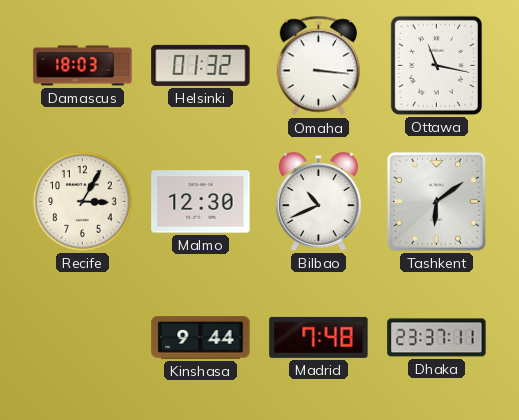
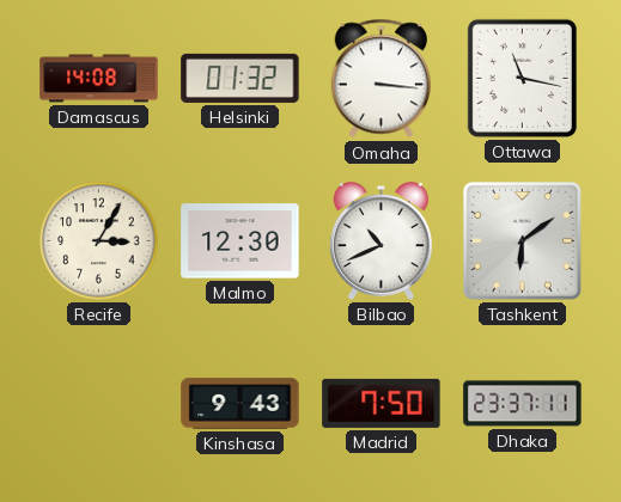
Damascus: 18:03 -> 14:08 (99, 79)
Kinshasa: 9:44 -> 9:43 (241, 404)
Madrid: 7:48 -> 7:50 (382, 403)
